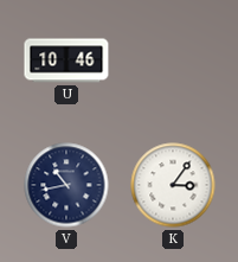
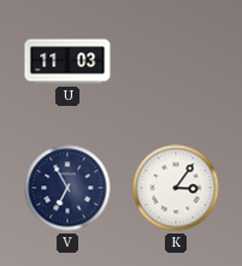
U: 10:46 -> 11:03 (67, 61)
V: 10:43 -> 6:55 (67, 188)
